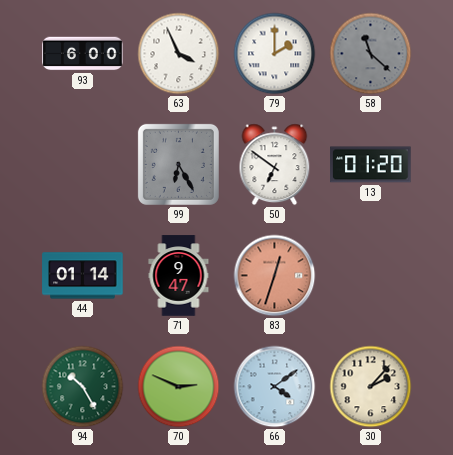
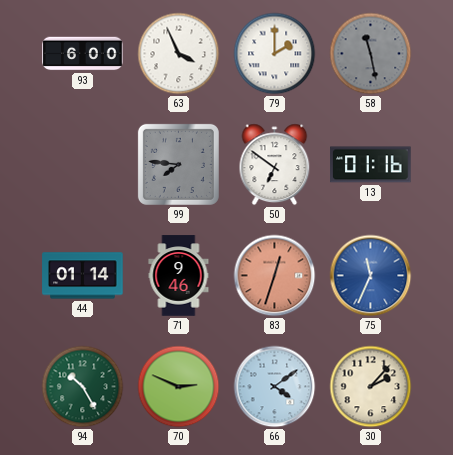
58: 11:22 -> 11:28 (371, 54)
99: 6:25 -> 7:46 (178, 164)
13: 01:20 -> 01:16 (371, 165)
71: 9:47 -> 9:46 (179, 276)
75: none -> 11:34 (371, 276)
